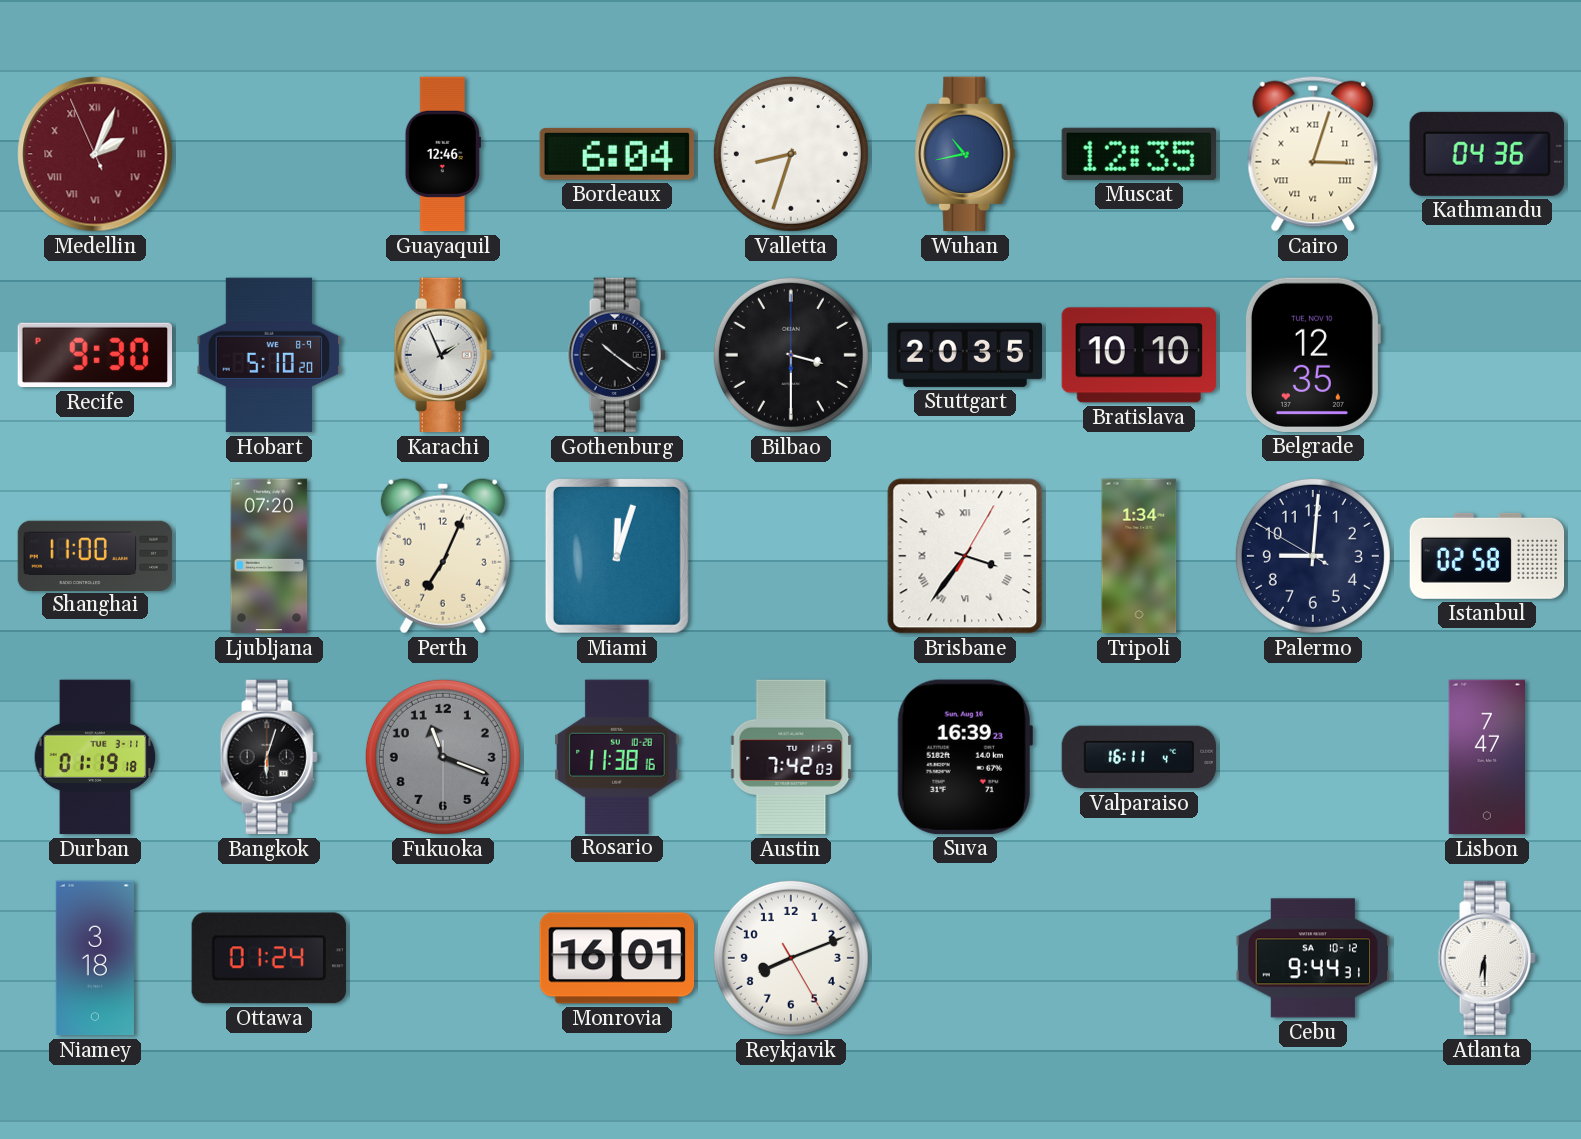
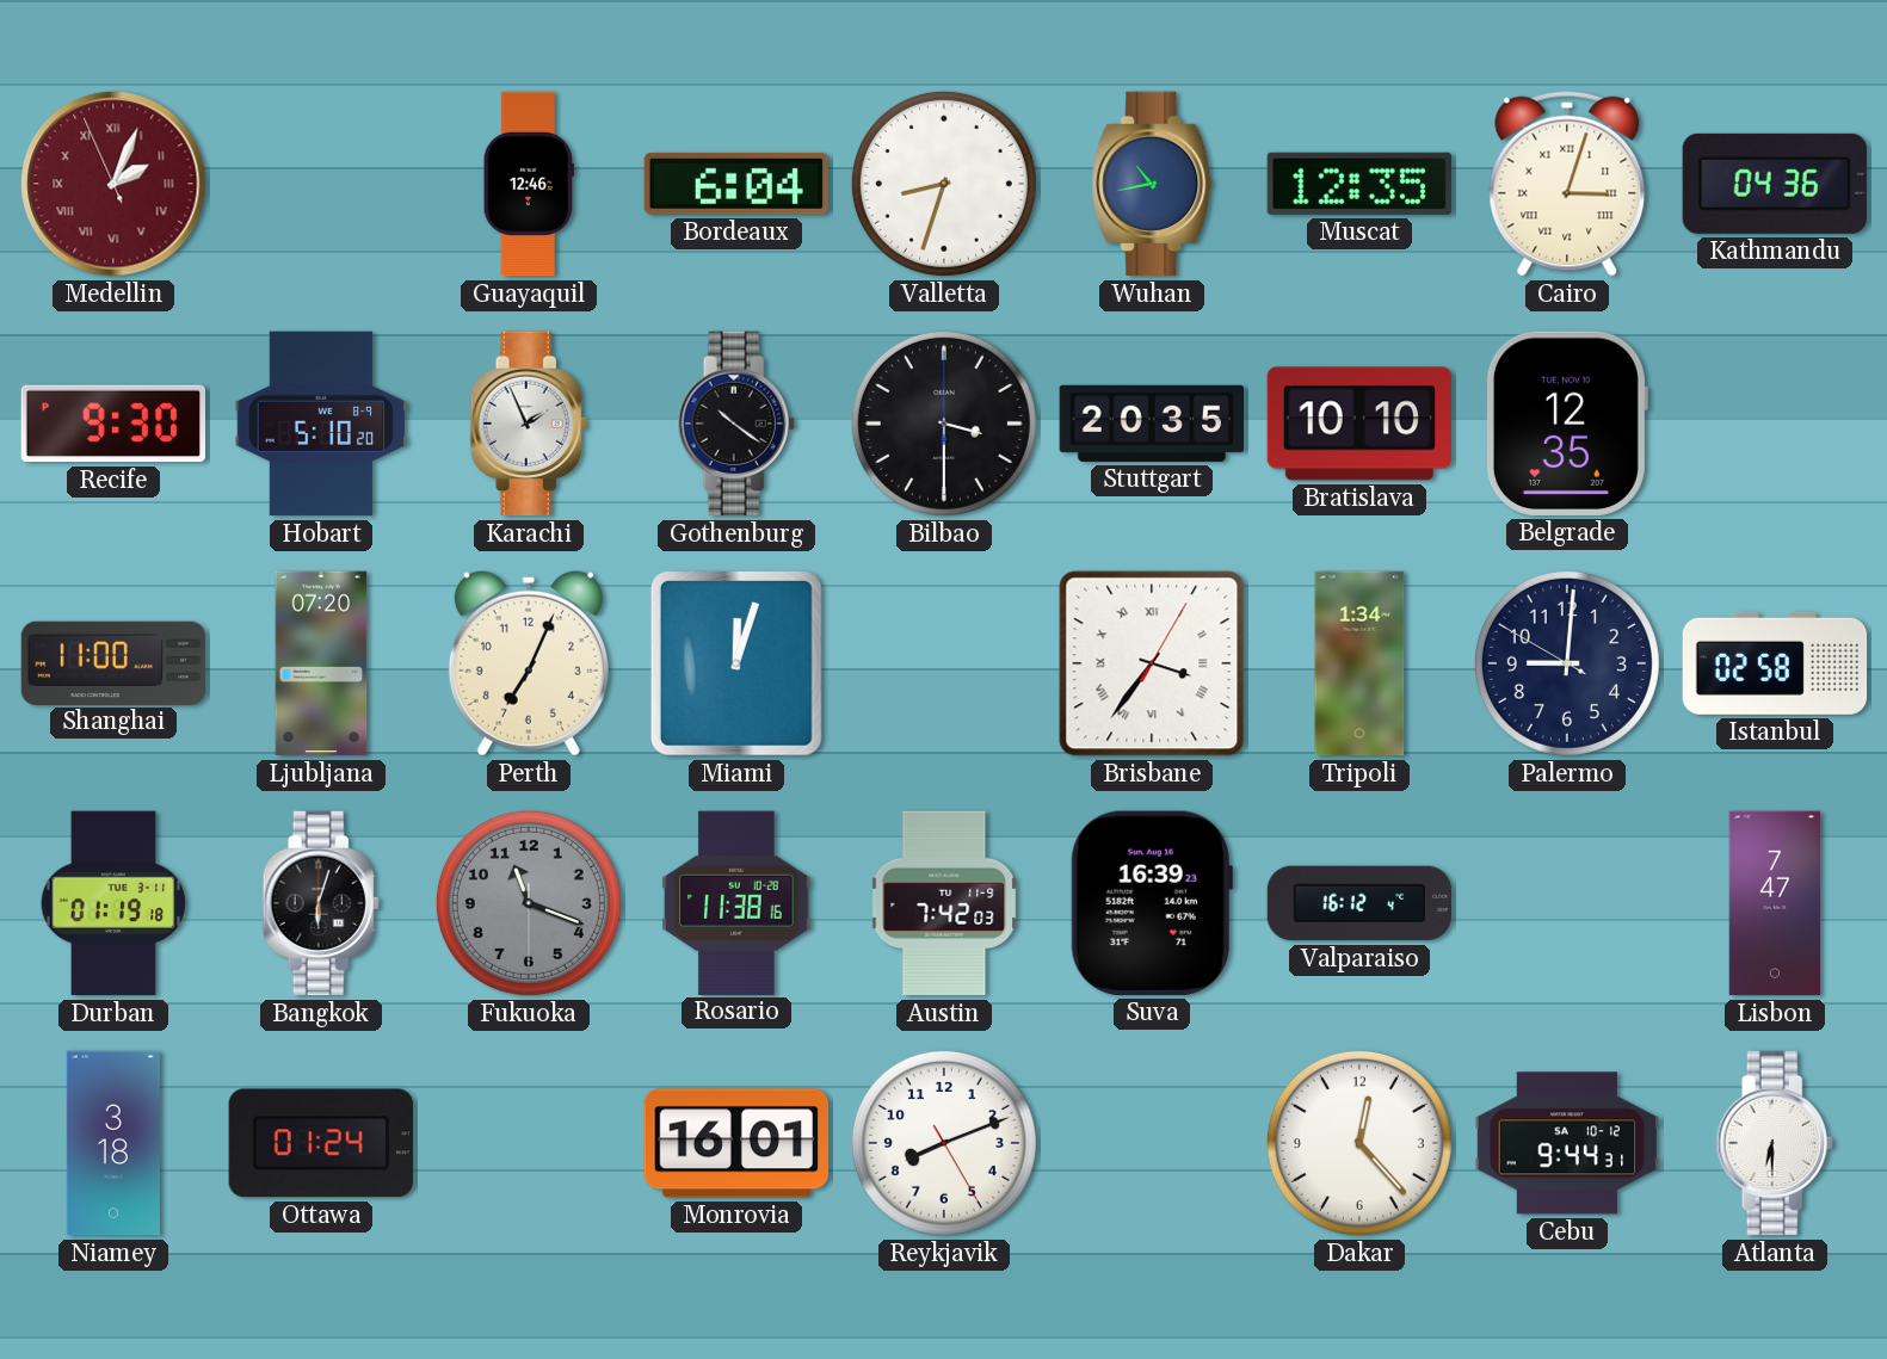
Valparaiso: 16:11 -> 16:12 (1359, 903)
Dakar: none -> 12:23 (1359, 1143)
